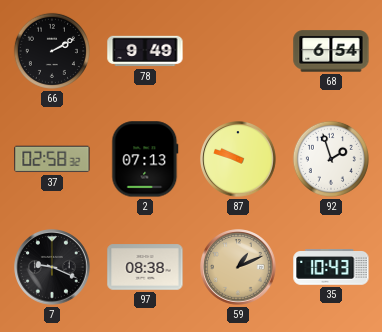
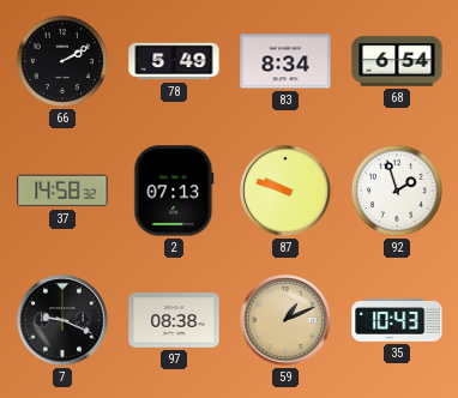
78: 9:49 -> 5:49 (174, 61)
83: none -> 8:34 (285, 61)
37: 02:58 -> 14:58 (62, 191)
